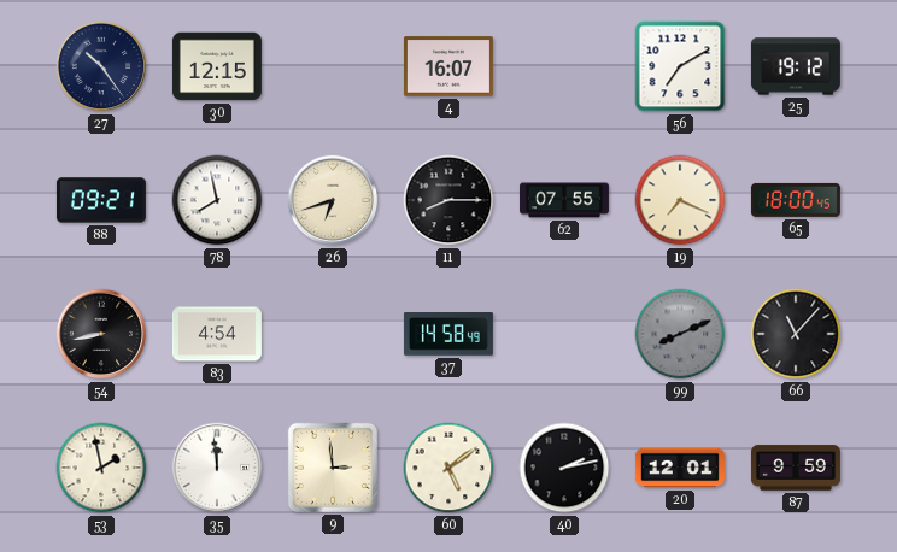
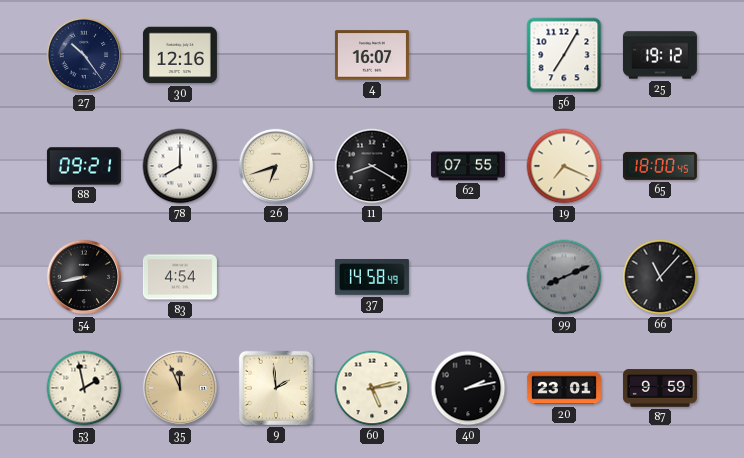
30: 12:15 -> 12:16 (180, 55)
56: 7:10 -> 7:05 (564, 55)
78: 7:58 -> 8:00 (180, 166)
11: 8:15 -> 8:20 (372, 166)
35: 11:59 -> 11:56 (180, 388)
35 dial: white -> champagne (180, 388)
9: 2:59 -> 1:59 (276, 388)
60: 5:09 -> 5:13 (372, 388)
20: 12:01 -> 23:01 (564, 388)
